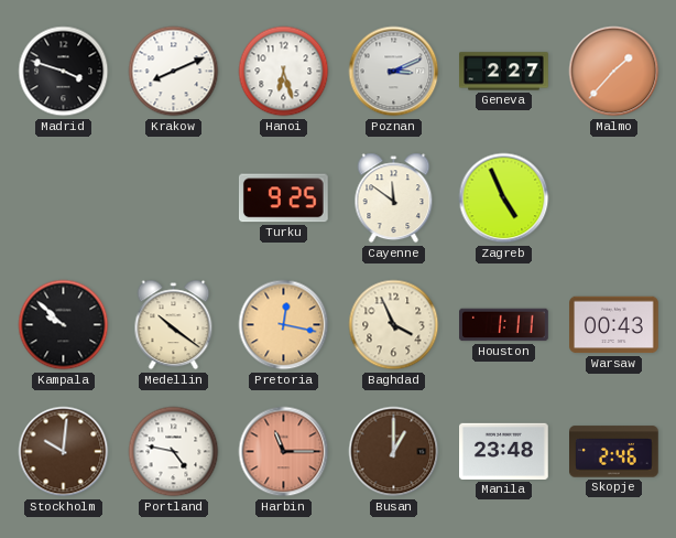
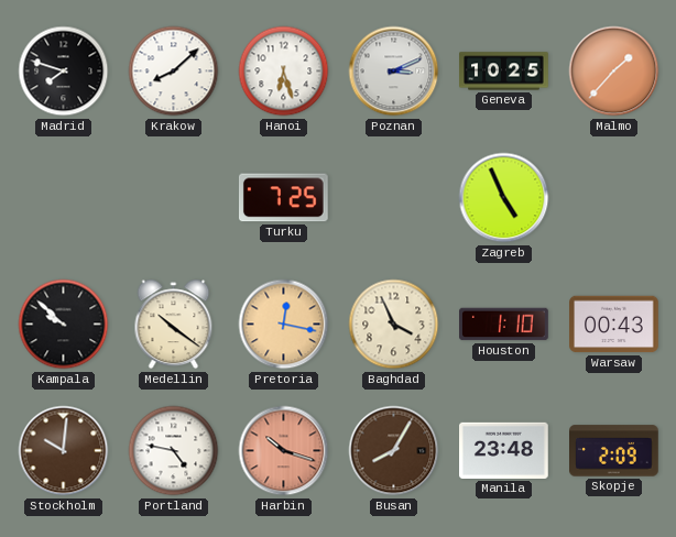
Madrid: 3:48 -> 7:48 (64, 72)
Krakow: 8:11 -> 8:08 (174, 72)
Geneva: 2:27 -> 10:25 (504, 72)
Turku: 9:25 -> 7:25 (283, 198)
Cayenne: 11:51 -> none (394, 198)
Houston: 1:11 -> 1:10 (504, 325)
Harbin: 11:15 -> 10:18 (284, 451)
Busan: 1:00 -> 8:05 (394, 451)
Skopje: 2:46 -> 2:09 (614, 451)
